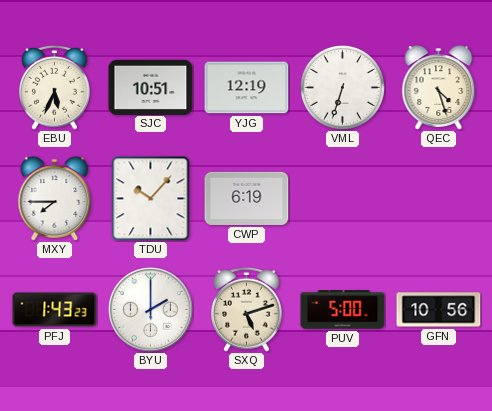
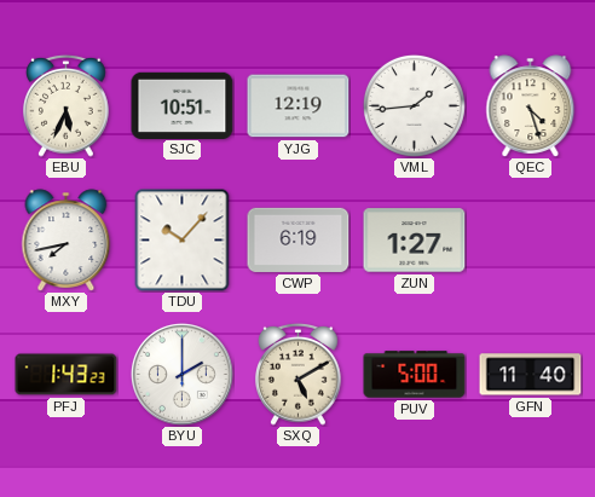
VML: 6:33 -> 1:44 (414, 105)
MXY: 7:45 -> 7:43 (67, 241)
ZUN: none -> 1:27 (415, 241)
SXQ: 5:12 -> 5:10 (299, 374)
GFN: 10:56 -> 11:40 (531, 375)
